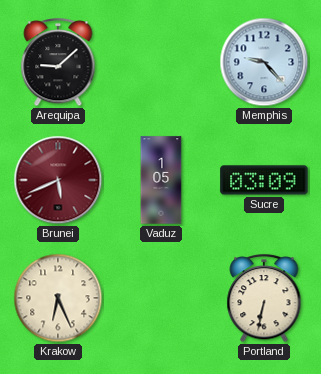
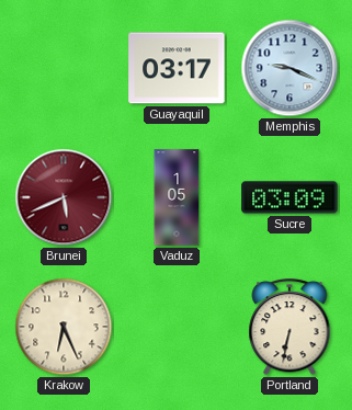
Arequipa: 9:08 -> none (58, 63)
Guayaquil: none -> 03:17 (177, 68)
Memphis: 9:23 -> 9:19 (289, 68)
